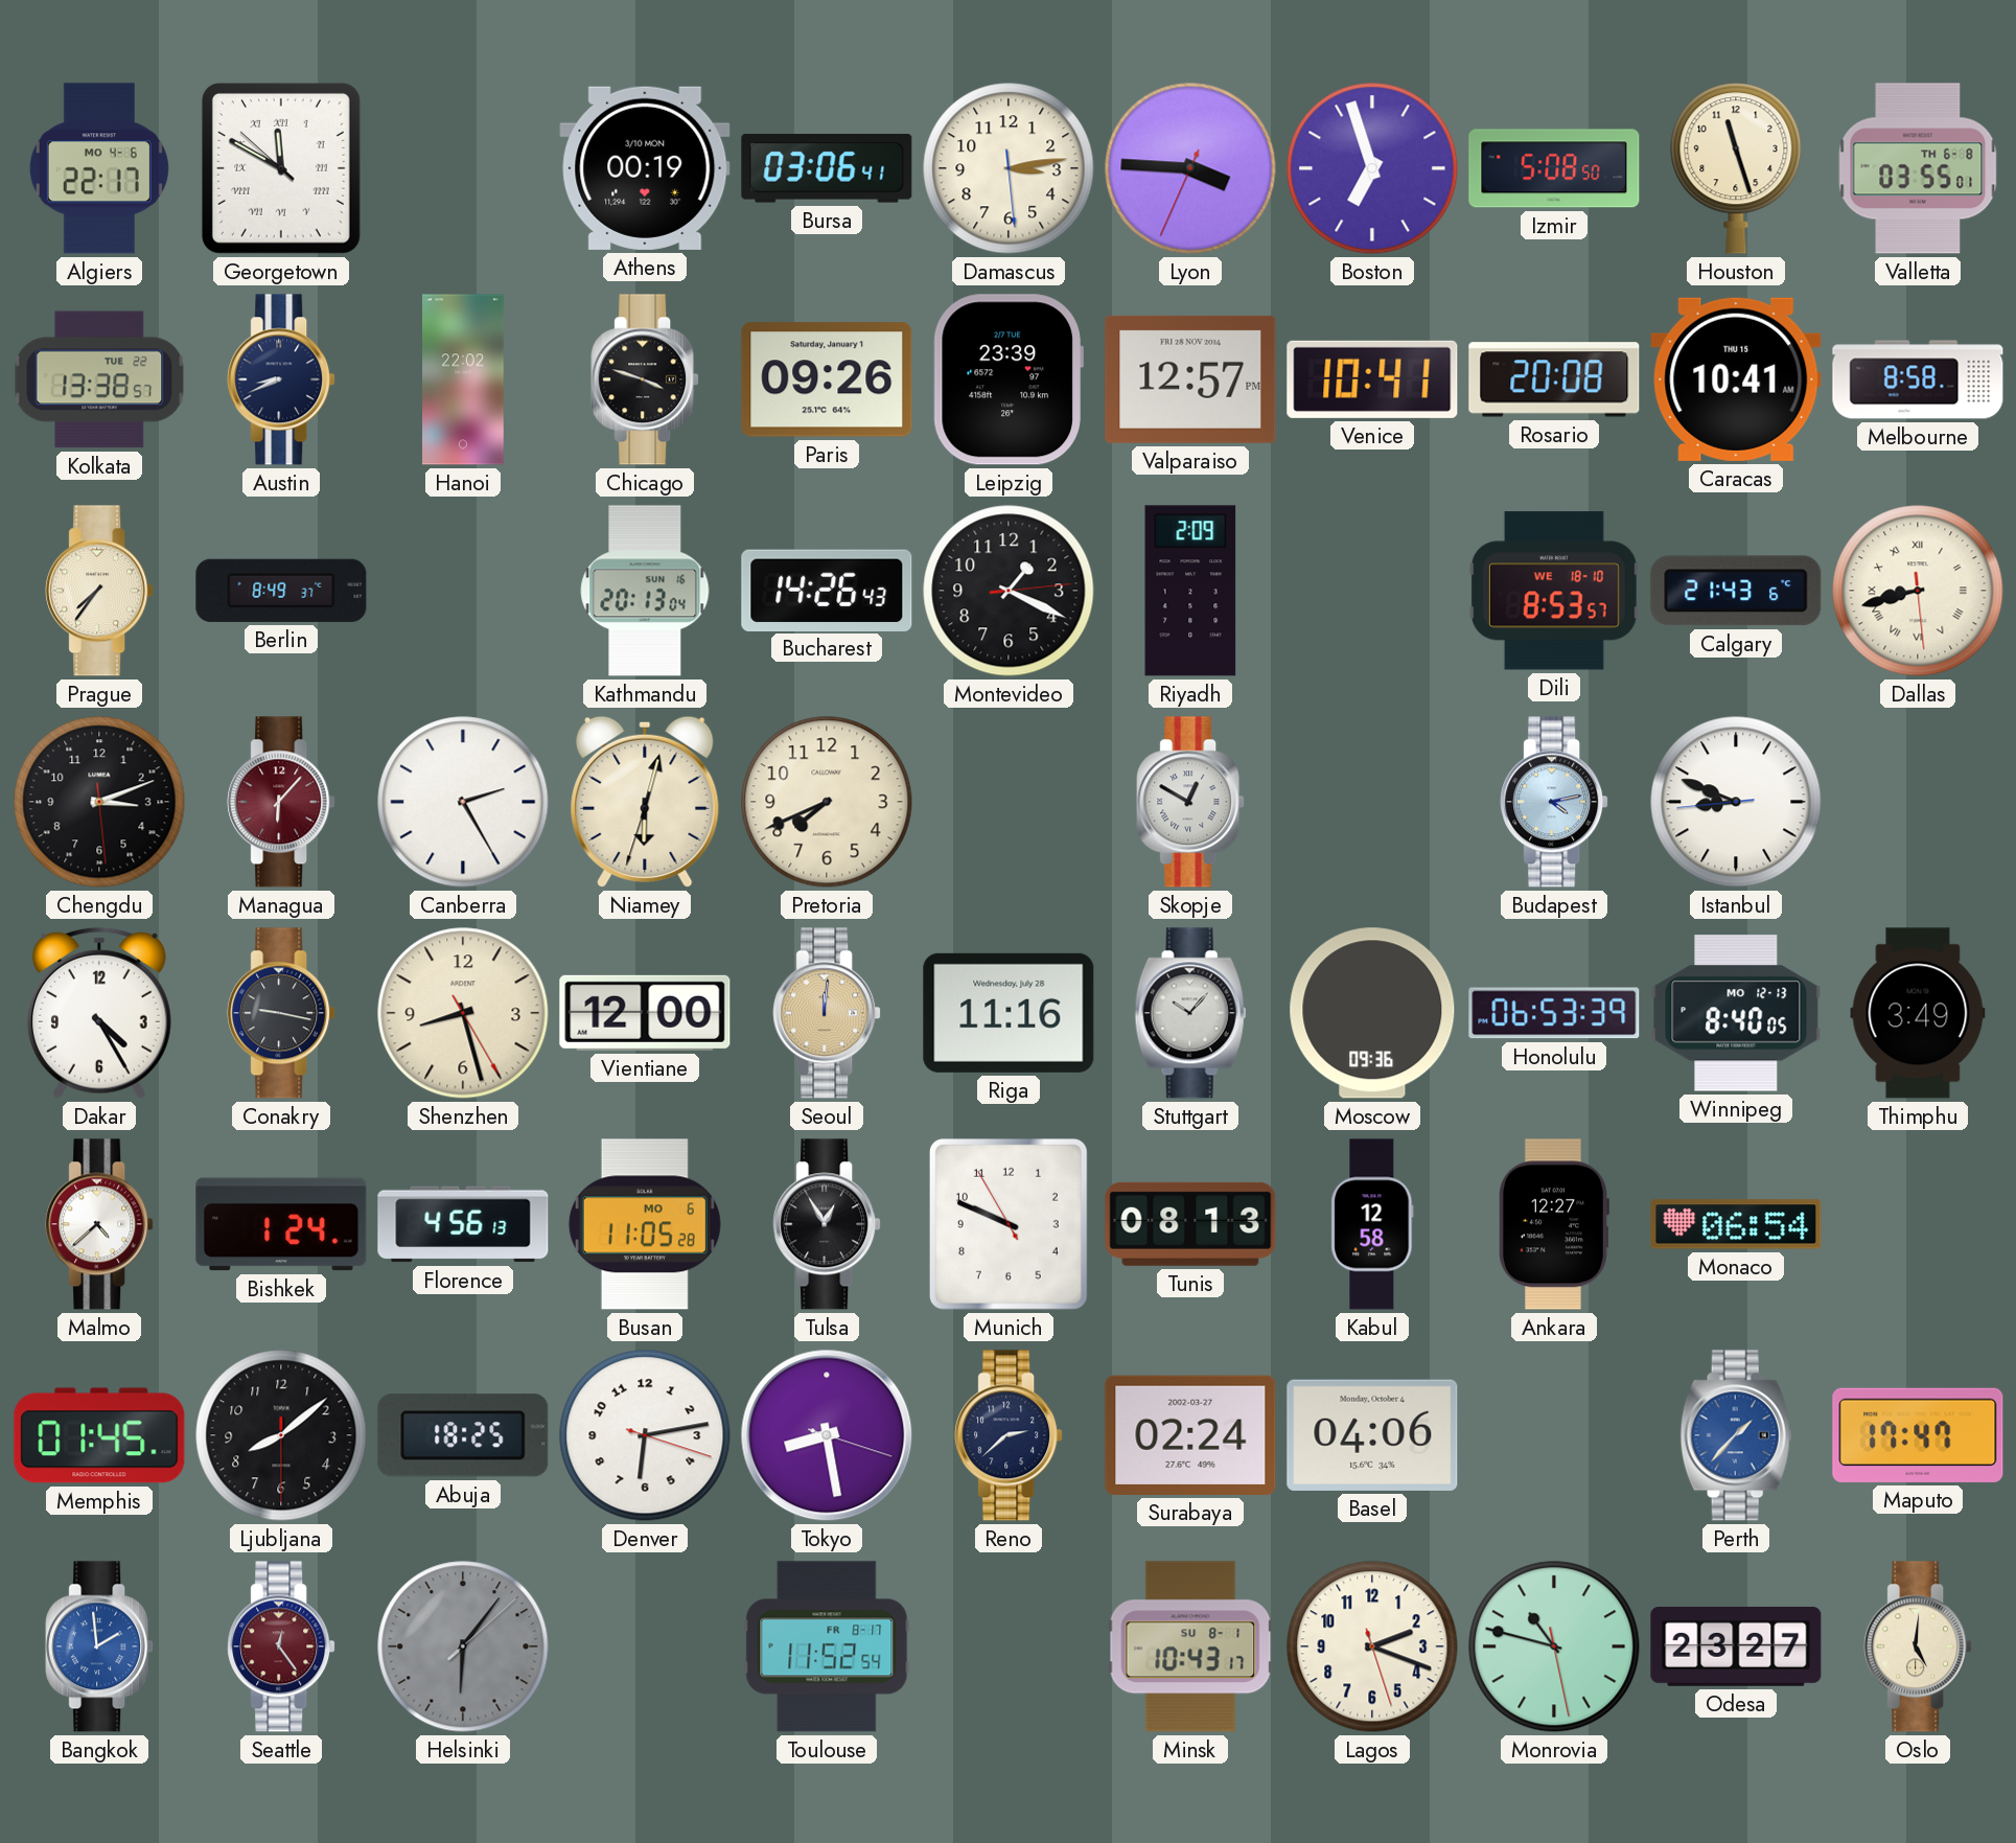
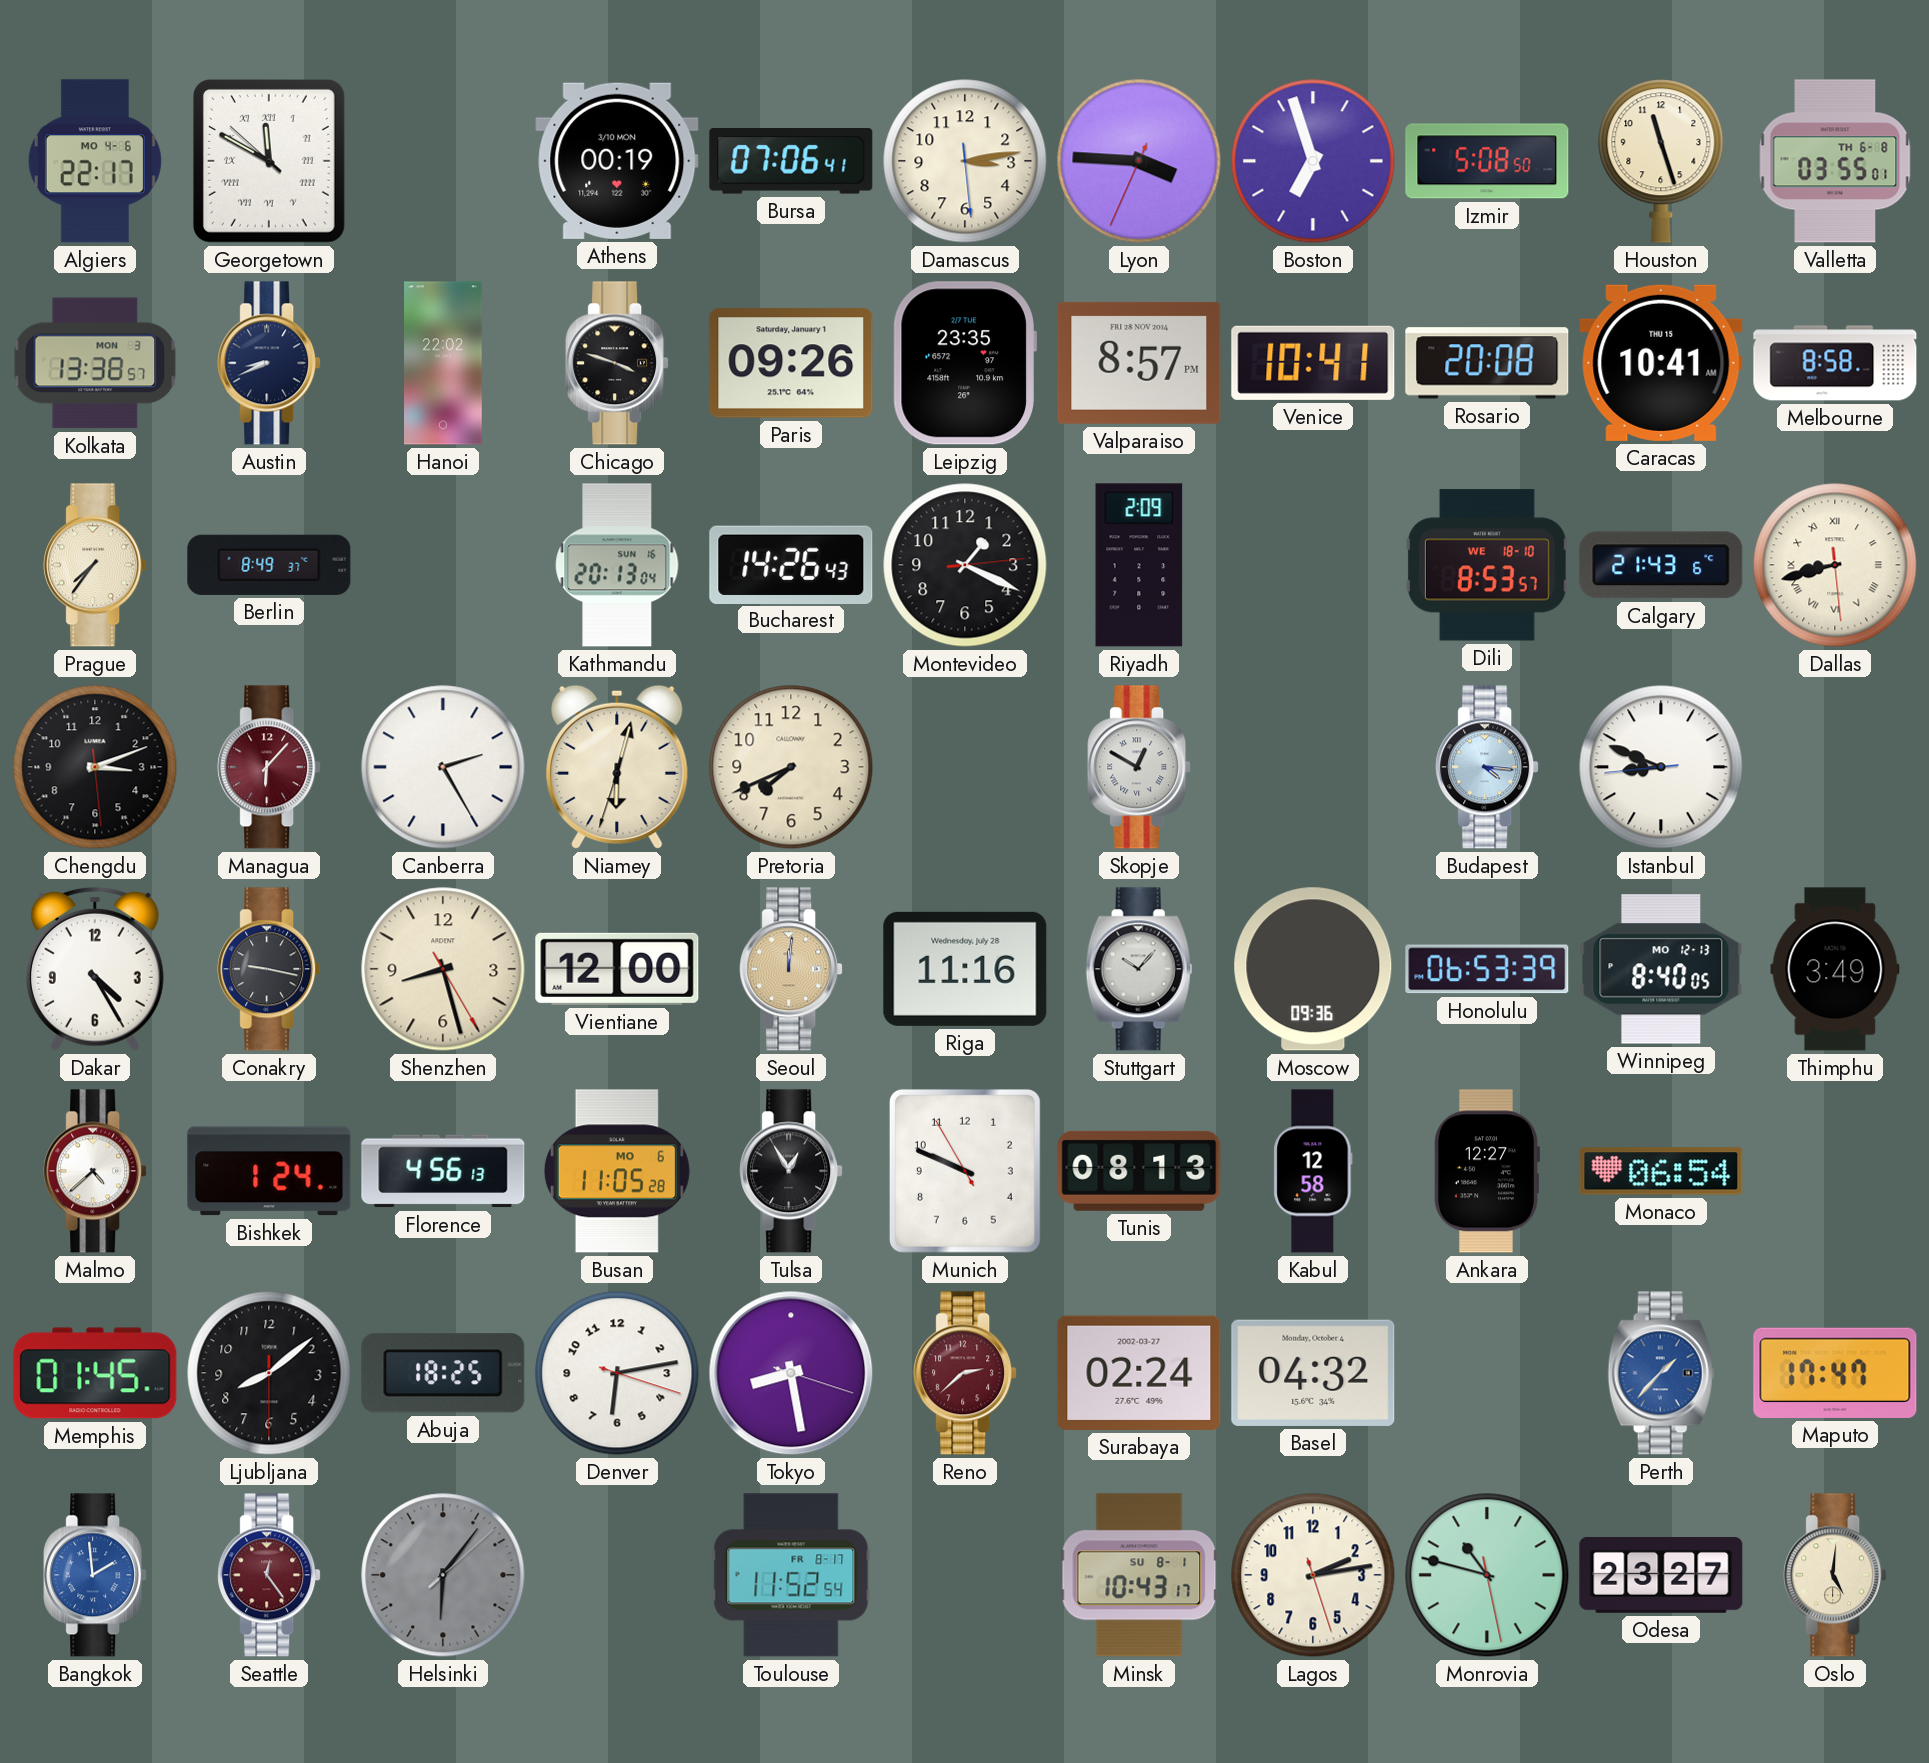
Bursa: 03:06 -> 07:06 (791, 161)
Kolkata date: TUE 22 -> MON 3 (95, 363)
Leipzig: 23:39 -> 23:35 (965, 363)
Valparaiso: 12:57 -> 8:57 (1139, 363)
Budapest: 4:13 -> 4:16 (1487, 767)
Reno dial: navy -> burgundy (965, 1373)
Basel: 04:06 -> 04:32 (1313, 1373)
Lagos: 2:18 -> 2:13 (1313, 1575)
